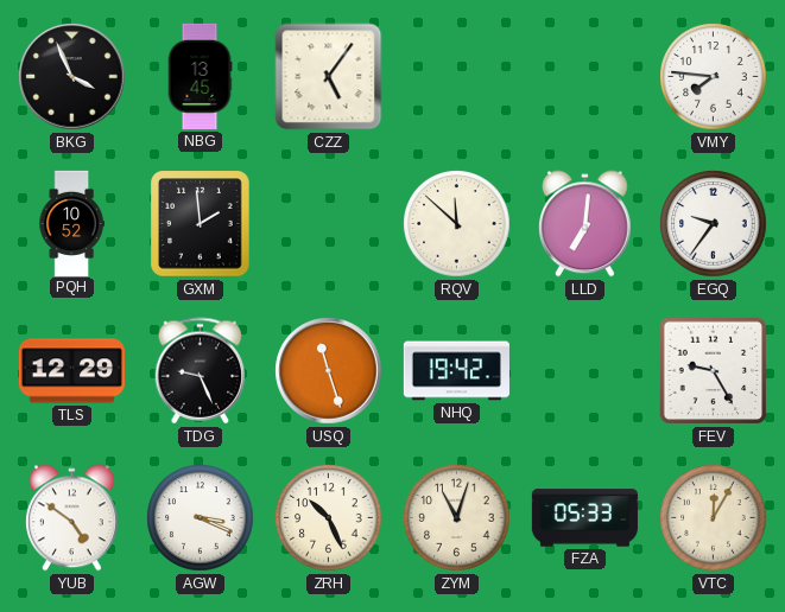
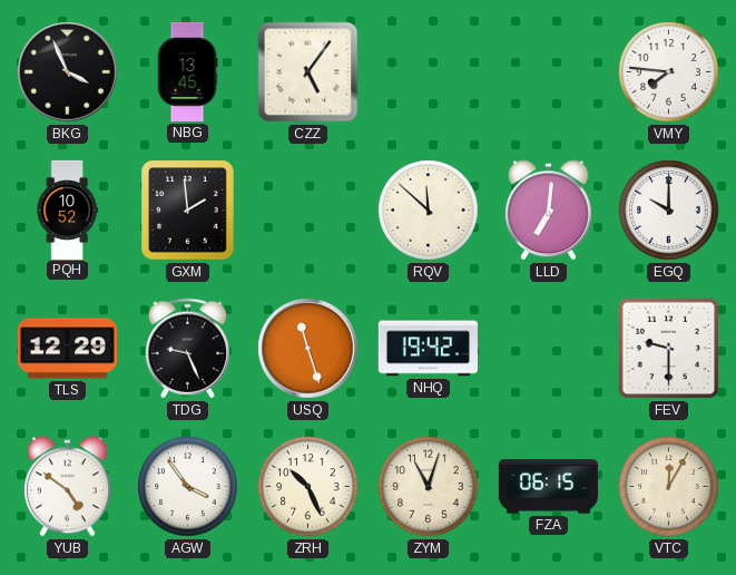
EGQ: 9:36 -> 10:00 (669, 211)
FEV: 9:25 -> 9:30 (669, 349)
AGW: 3:19 -> 3:54 (188, 487)
FZA: 05:33 -> 06:15 (548, 487)
